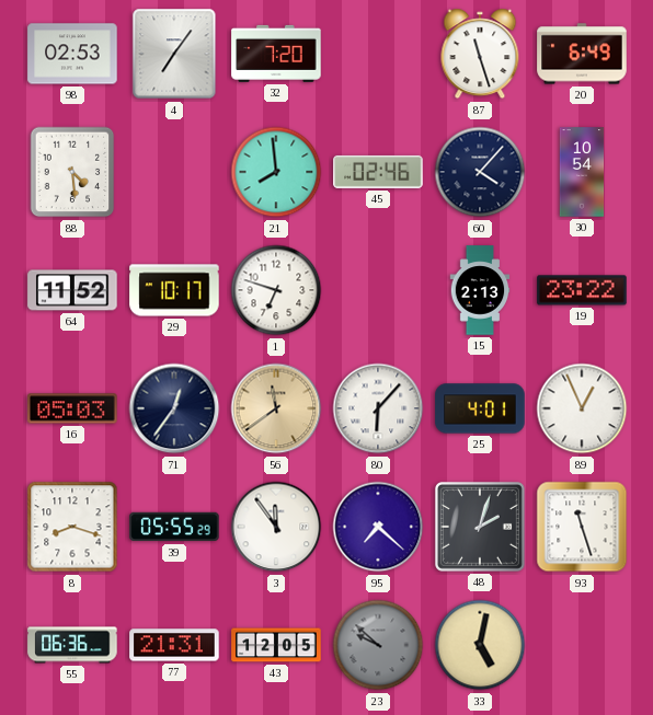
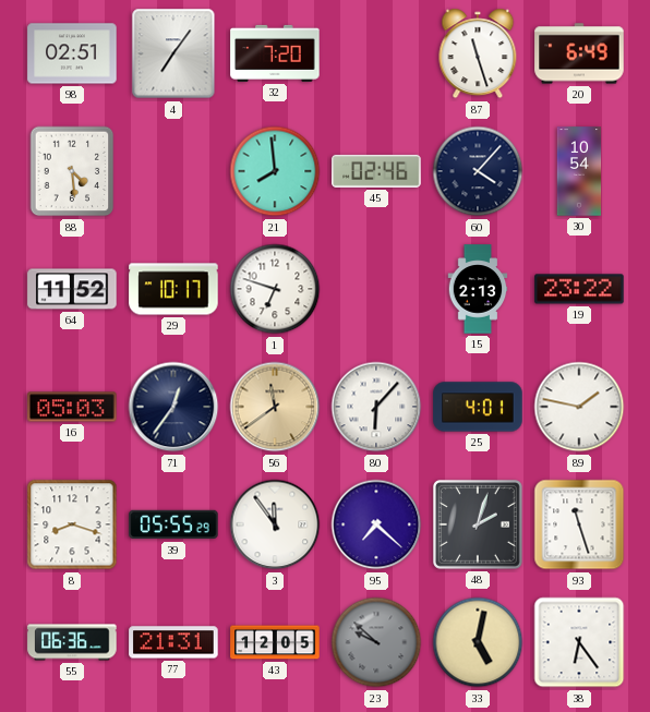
98: 02:53 -> 02:51 (72, 53)
89: 12:56 -> 1:47 (579, 407)
38: none -> 6:24 (579, 642)
